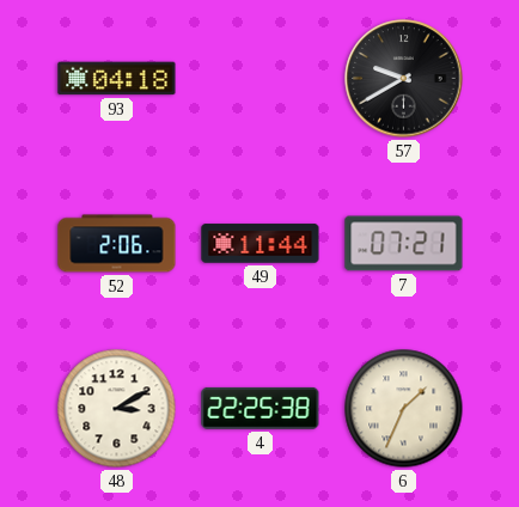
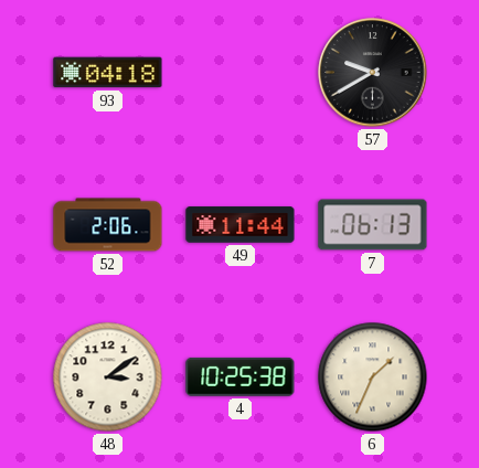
7: 07:21 -> 06:13 (373, 225)
48: 3:10 -> 3:09 (108, 377)
4: 22:25 -> 10:25 (241, 376)
